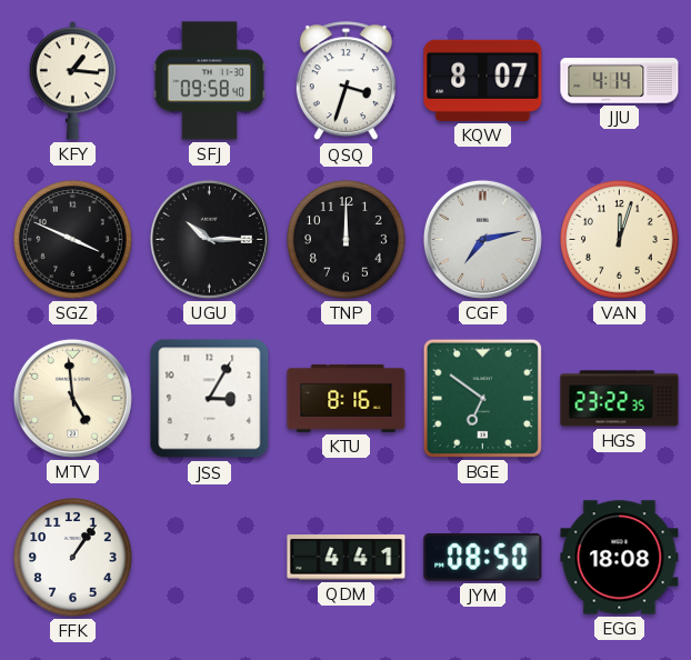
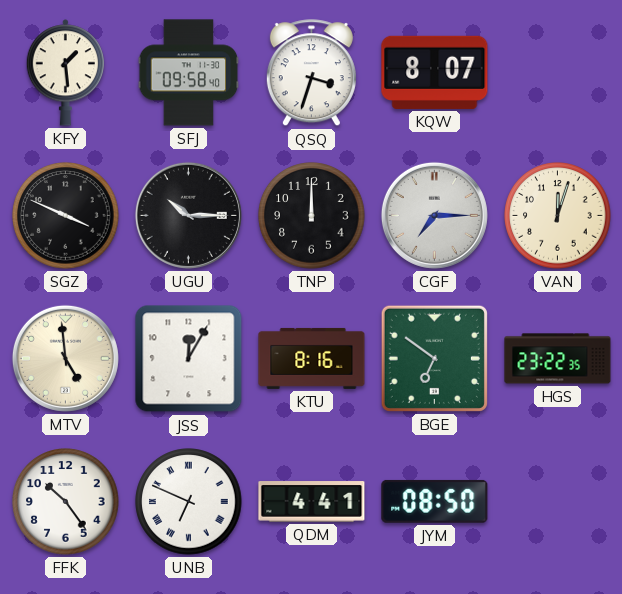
KFY: 1:16 -> 1:29 (66, 73)
JJU: 4:14 -> none (620, 81)
CGF: 7:13 -> 7:15 (434, 215)
JSS: 3:05 -> 12:05 (189, 359)
FFK: 1:06 -> 10:24 (66, 502)
UNB: none -> 6:49 (189, 502)
EGG: 18:08 -> none (620, 558)
